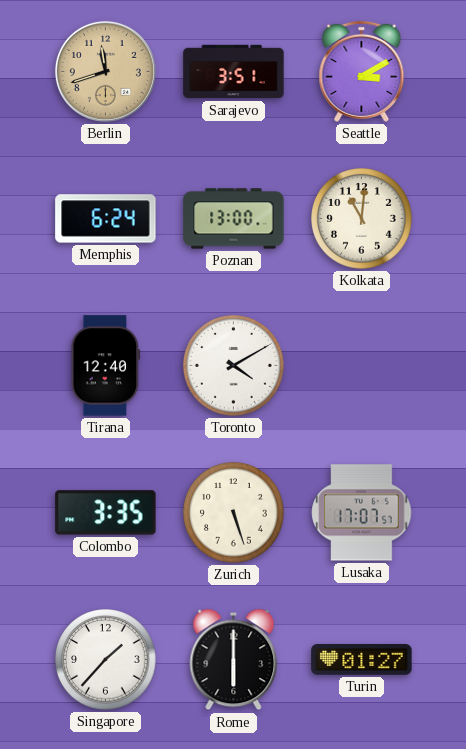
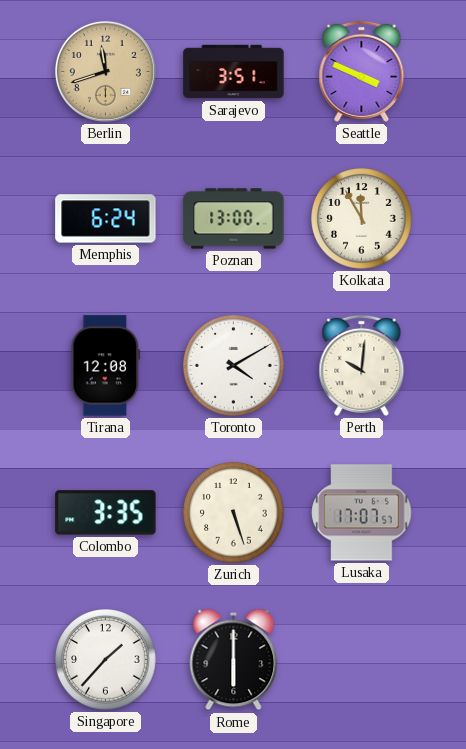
Seattle: 3:10 -> 3:49 (362, 71)
Kolkata: 11:01 -> 11:55 (362, 219)
Tirana: 12:40 -> 12:08 (106, 366)
Perth: none -> 10:01 (362, 365)
Turin: 01:27 -> none (362, 659)
